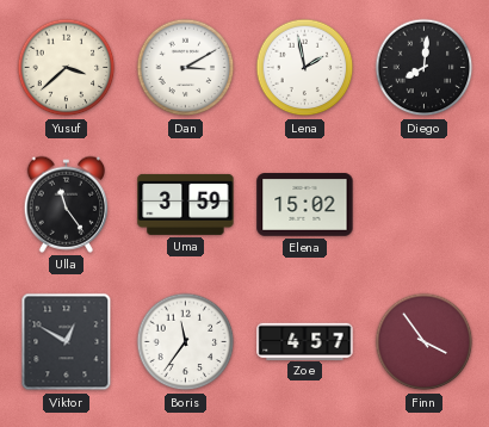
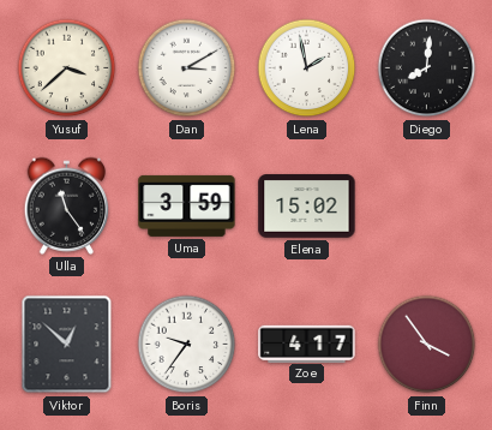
Viktor: 12:50 -> 12:52 (67, 345)
Boris: 11:36 -> 9:36 (187, 345)
Zoe: 4:57 -> 4:17 (307, 344)
